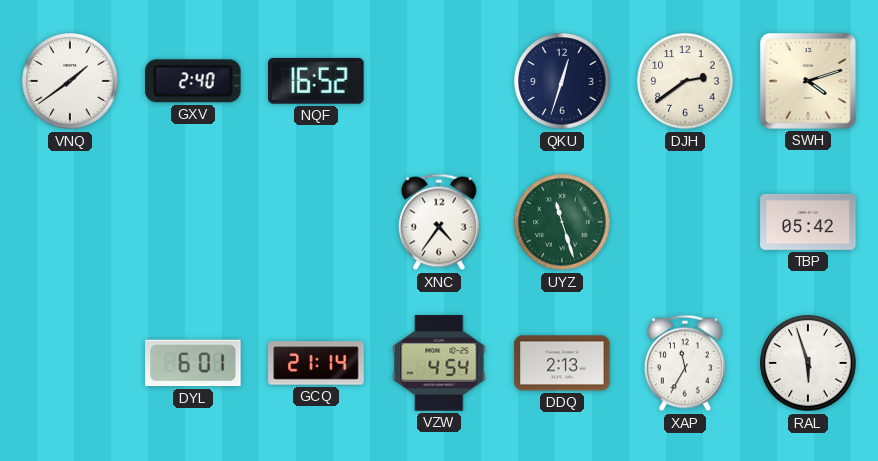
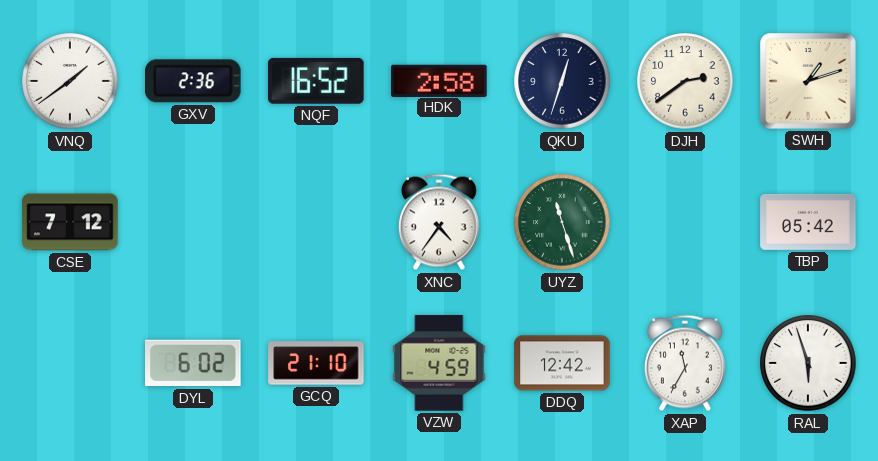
GXV: 2:40 -> 2:36 (194, 81)
HDK: none -> 2:58 (439, 80)
SWH: 4:12 -> 1:12 (808, 81)
CSE: none -> 7:12 (70, 222)
DYL: 6:01 -> 6:02 (193, 363)
GCQ: 21:14 -> 21:10 (316, 363)
VZW: 4:54 -> 4:59 (439, 363)
DDQ: 2:13 -> 12:42 (562, 363)
